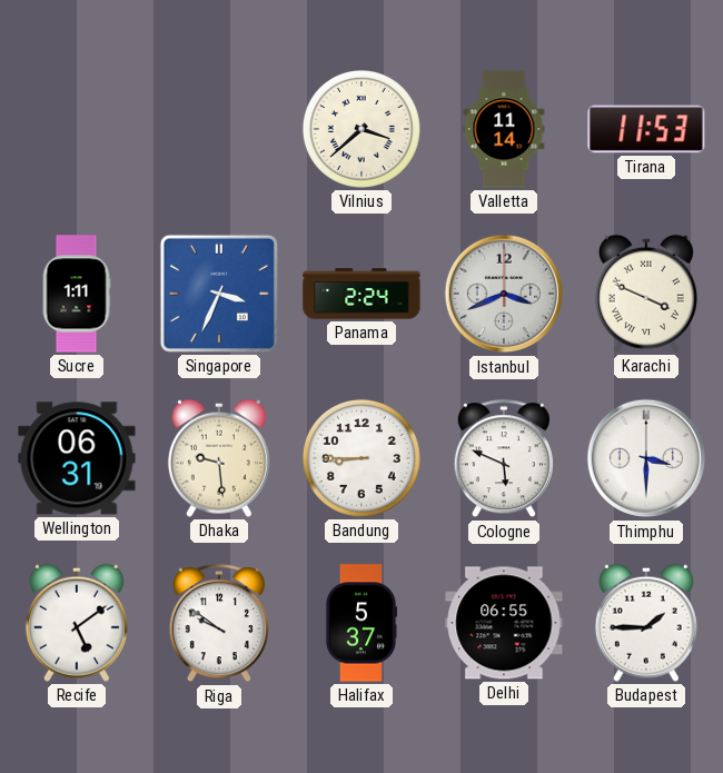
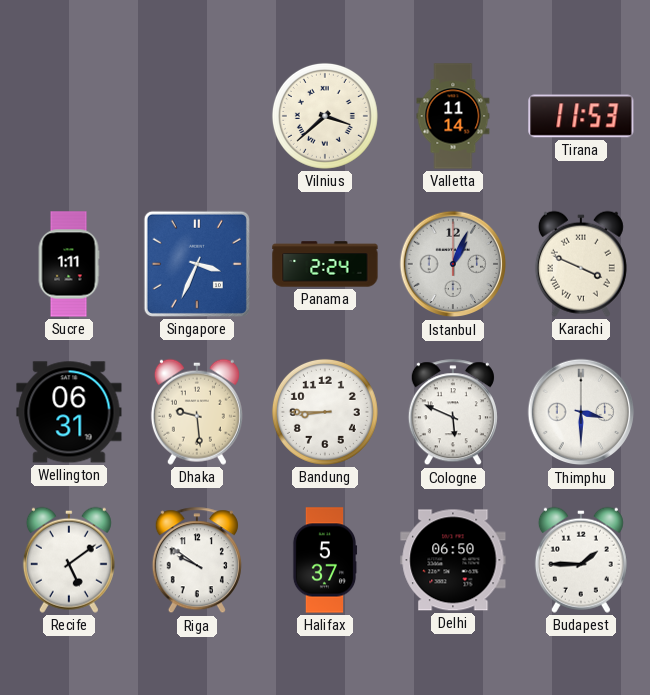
Istanbul: 3:41 -> 1:04 (453, 264)
Delhi: 06:55 -> 06:50 (453, 560)
